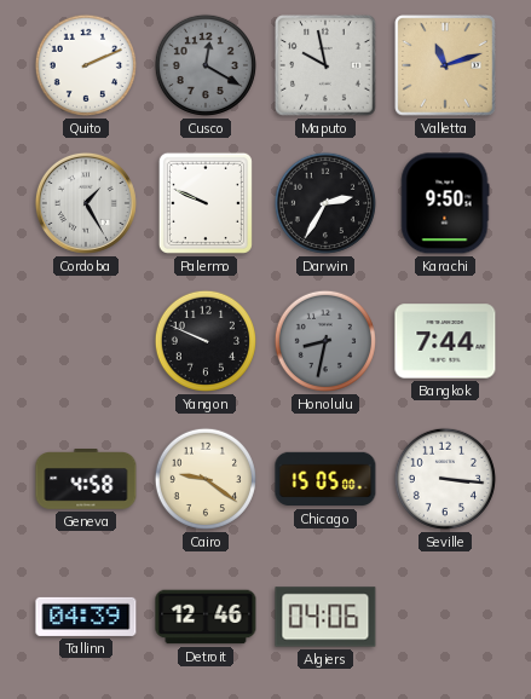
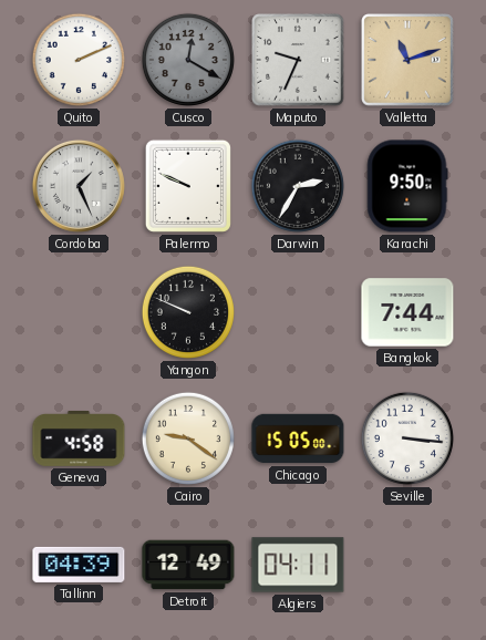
Maputo: 9:58 -> 9:34 (298, 60)
Cordoba: 1:25 -> 1:26 (79, 186)
Honolulu: 8:32 -> none (325, 341)
Detroit: 12:46 -> 12:49 (188, 565)
Algiers: 04:06 -> 04:11 (298, 565)
